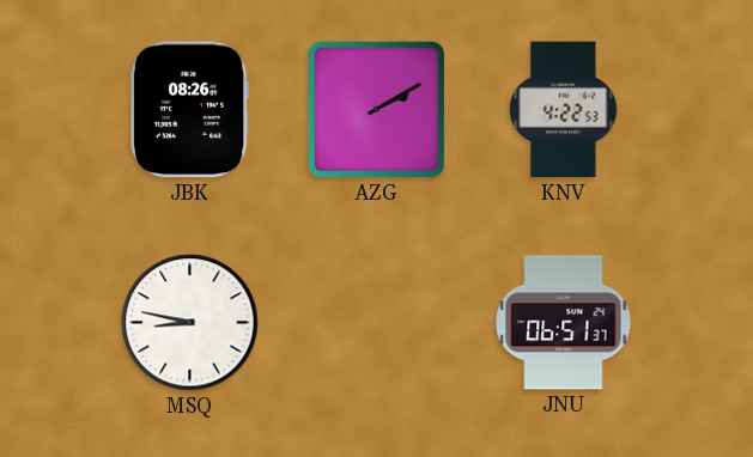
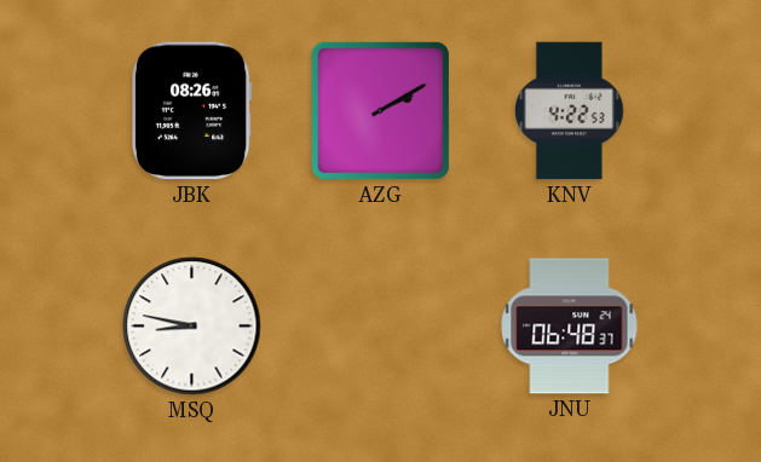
JNU: 06:51 -> 06:48 (570, 327)
